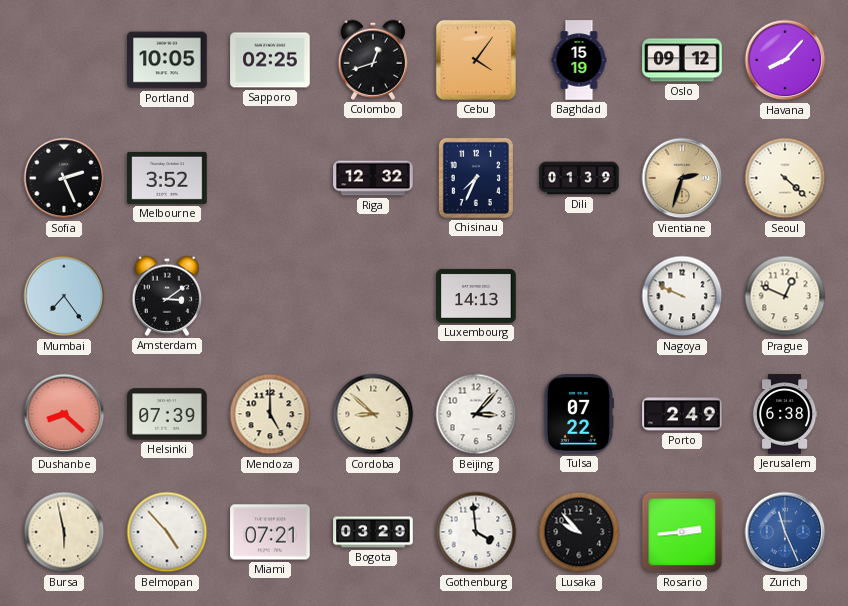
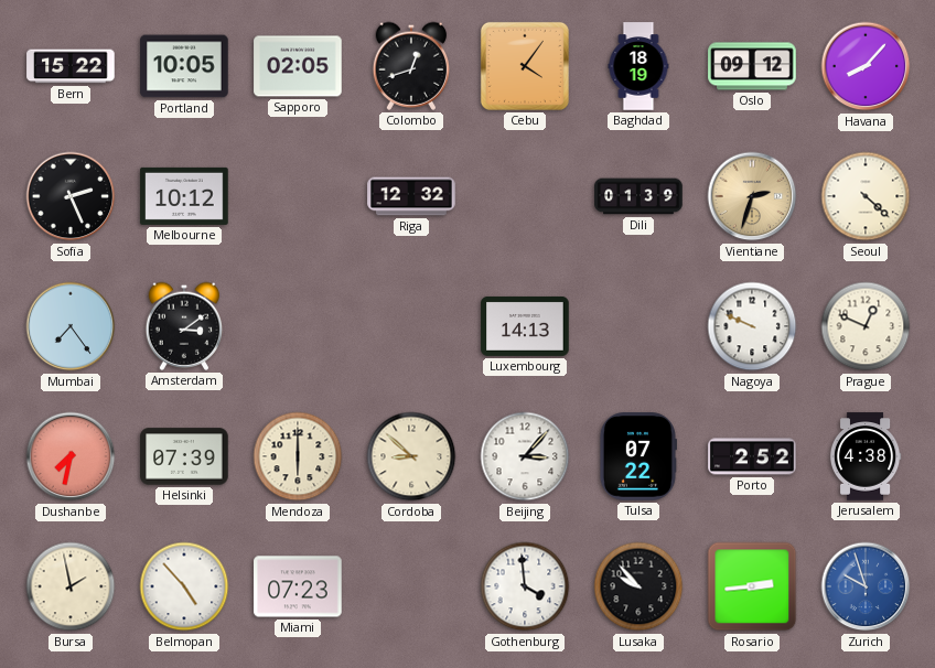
Bern: none -> 15:22 (71, 66)
Sapporo: 02:25 -> 02:05 (298, 66)
Baghdad: 15:19 -> 18:19 (638, 66)
Melbourne: 3:52 -> 10:12 (184, 196)
Chisinau: 7:34 -> none (476, 178)
Dushanbe: 8:22 -> 7:32 (71, 456)
Mendoza: 5:00 -> 6:00 (298, 456)
Porto: 2:49 -> 2:52 (752, 456)
Jerusalem: 6:38 -> 4:38 (866, 456)
Bursa: 5:58 -> 1:58 (71, 586)
Miami: 07:21 -> 07:23 (298, 586)
Bogota: 03:29 -> none (373, 532)
Zurich: 11:26 -> 9:57 (866, 586)
